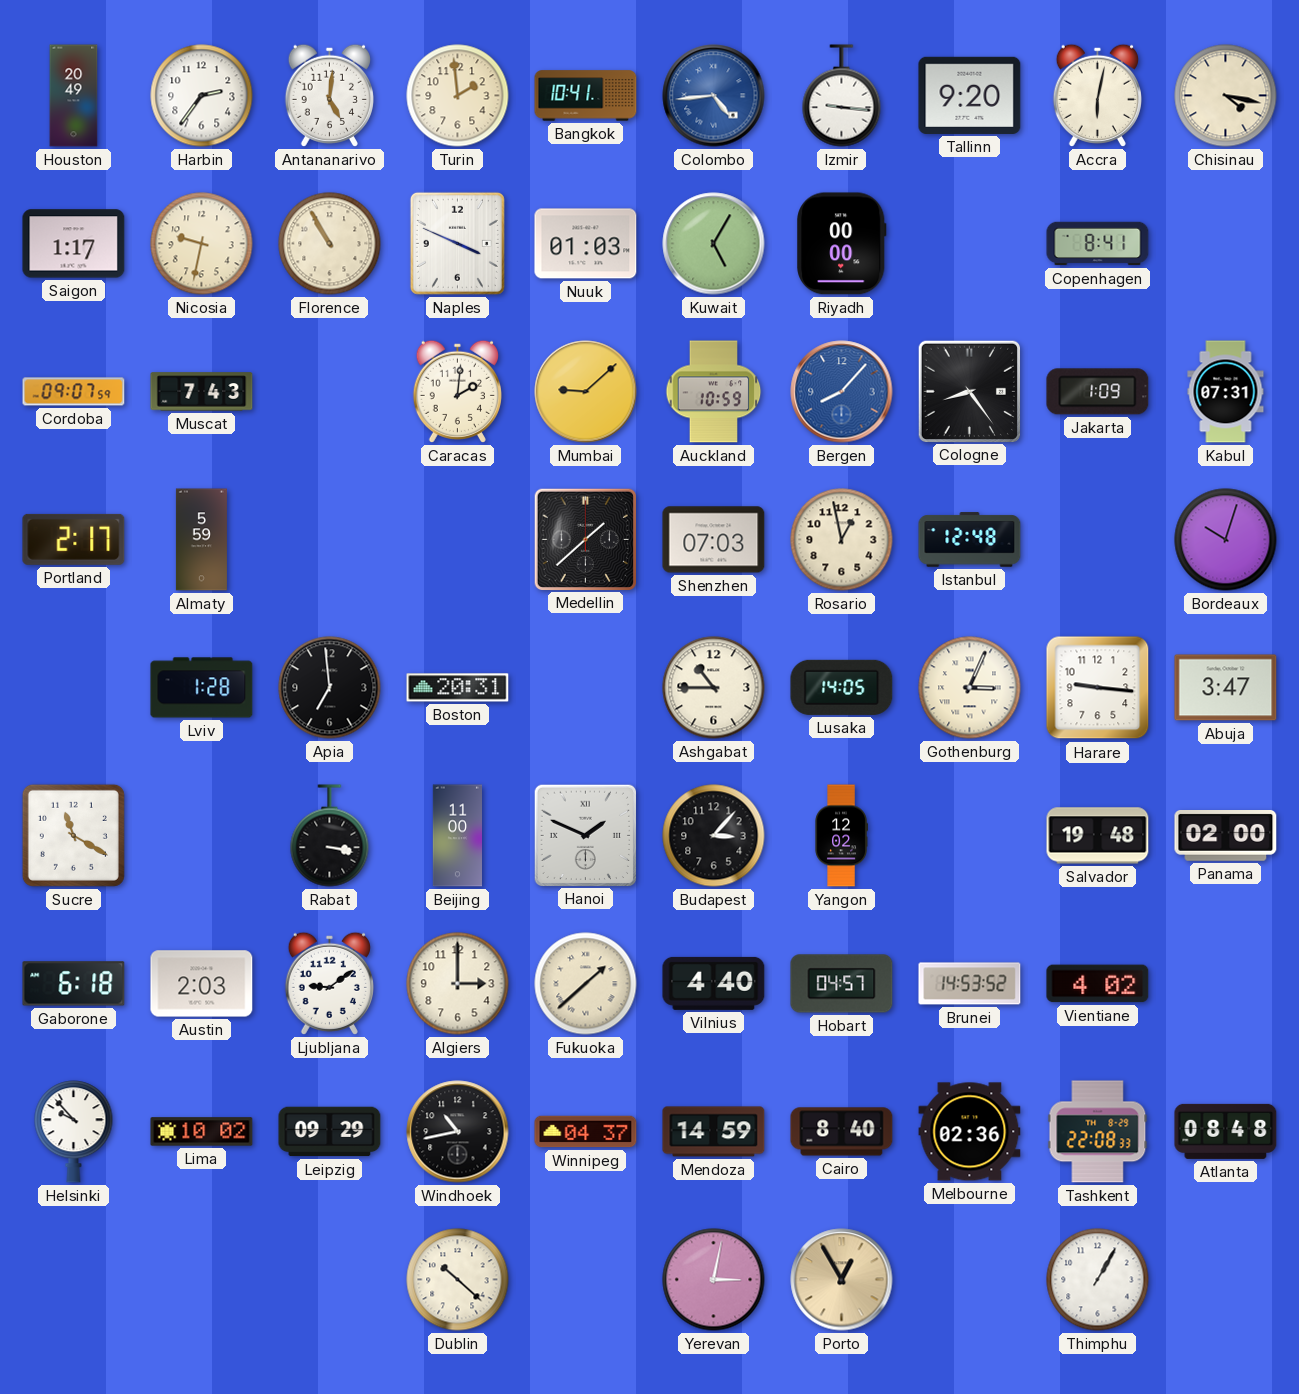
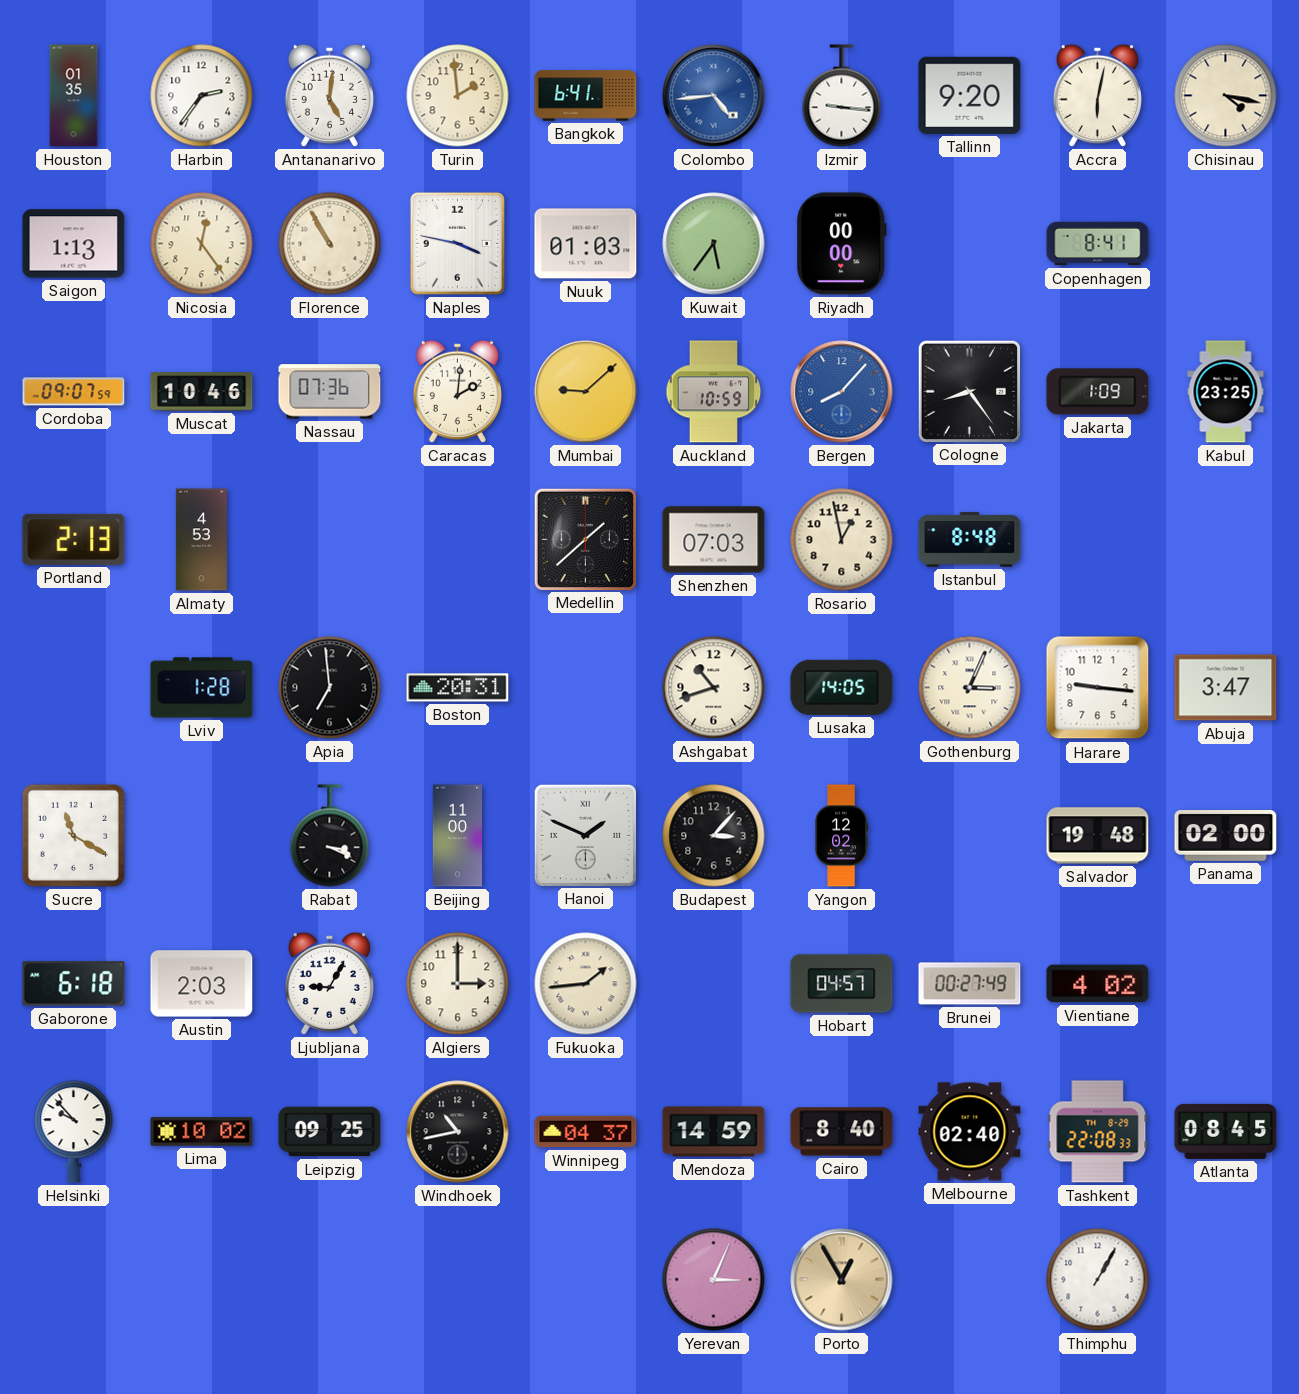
Houston: 20:49 -> 01:35 (74, 96)
Bangkok: 10:41 -> 6:41 (586, 96)
Saigon: 1:17 -> 1:13 (74, 244)
Nicosia: 9:32 -> 12:24 (202, 244)
Naples: 3:49 -> 3:47 (457, 243)
Kuwait: 5:05 -> 5:36 (714, 244)
Muscat: 7:43 -> 10:46 (202, 392)
Nassau: none -> 07:36 (330, 392)
Kabul: 07:31 -> 23:25 (1226, 392)
Portland: 2:17 -> 2:13 (74, 539)
Almaty: 5:59 -> 4:53 (201, 540)
Istanbul: 12:48 -> 8:48 (970, 540)
Bordeaux: 10:03 -> none (1226, 540)
Ashgabat: 10:45 -> 10:42 (714, 688)
Rabat: 3:17 -> 3:19 (330, 836)
Ljubljana: 9:09 -> 9:05 (329, 983)
Fukuoka: 1:38 -> 1:44 (586, 984)
Vilnius: 4:40 -> none (714, 983)
Brunei: 14:53 -> 00:27 (970, 984)
Leipzig: 09:29 -> 09:25 (330, 1132)
Melbourne: 02:36 -> 02:40 (970, 1132)
Atlanta: 08:48 -> 08:45 (1226, 1131)
Dublin: 10:22 -> none (458, 1280)
Yerevan: 3:02 -> 3:04 (714, 1280)
